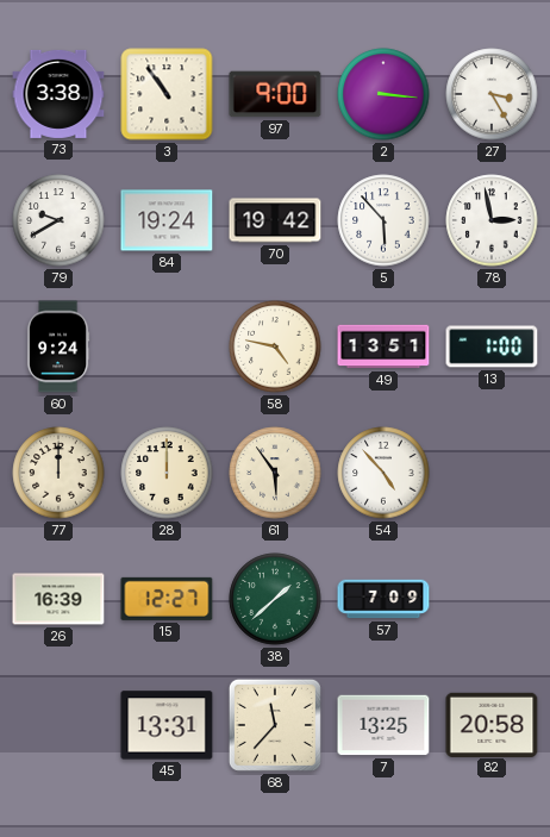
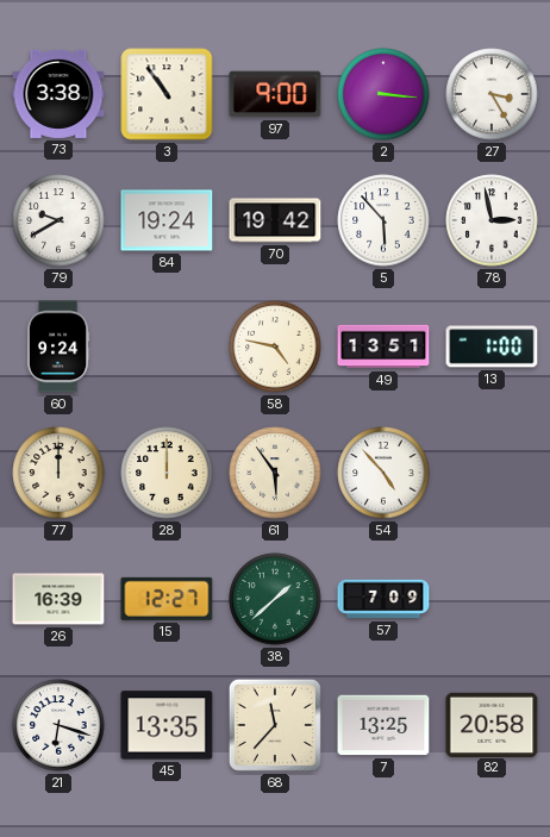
21: none -> 6:18 (58, 725)
45: 13:31 -> 13:35 (167, 725)
